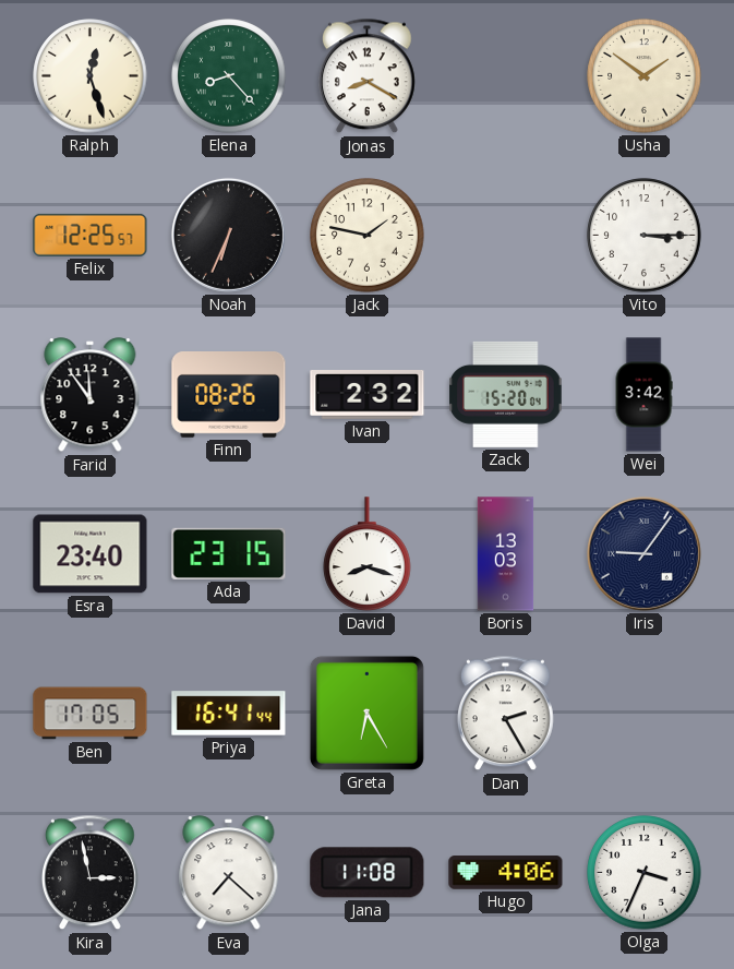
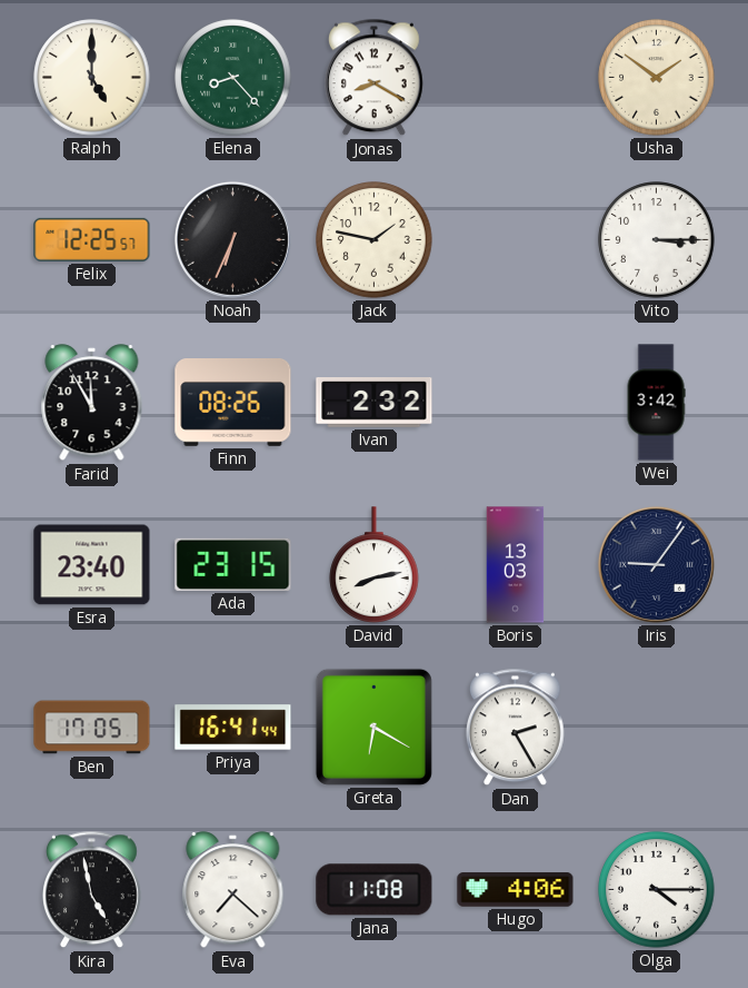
Ralph: 12:27 -> 5:00 (92, 78)
Farid: 11:54 -> 11:55 (92, 403)
Zack: 15:20 -> none (506, 394)
David: 8:18 -> 8:13 (375, 565)
Greta: 6:25 -> 6:20 (373, 727)
Kira: 2:58 -> 4:58 (92, 890)
Olga: 3:34 -> 4:15 (657, 890)
